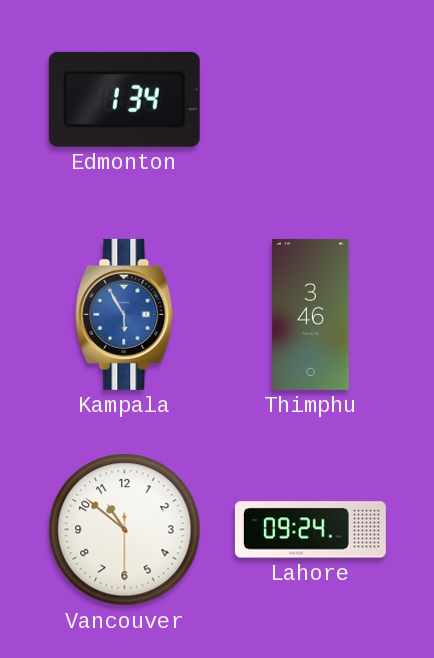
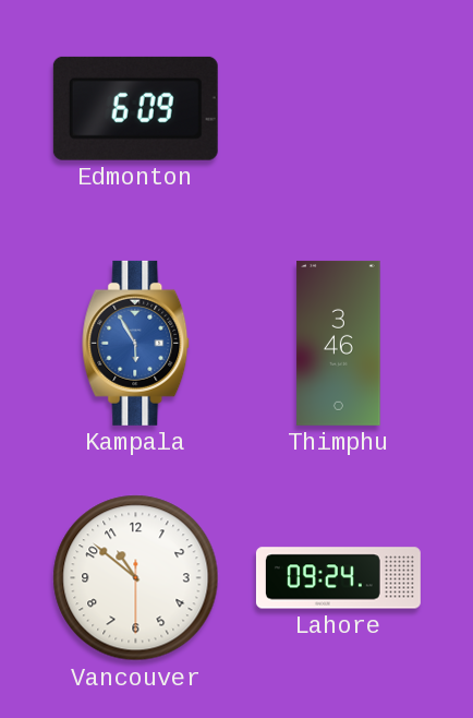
Edmonton: 1:34 -> 6:09 (135, 108)
